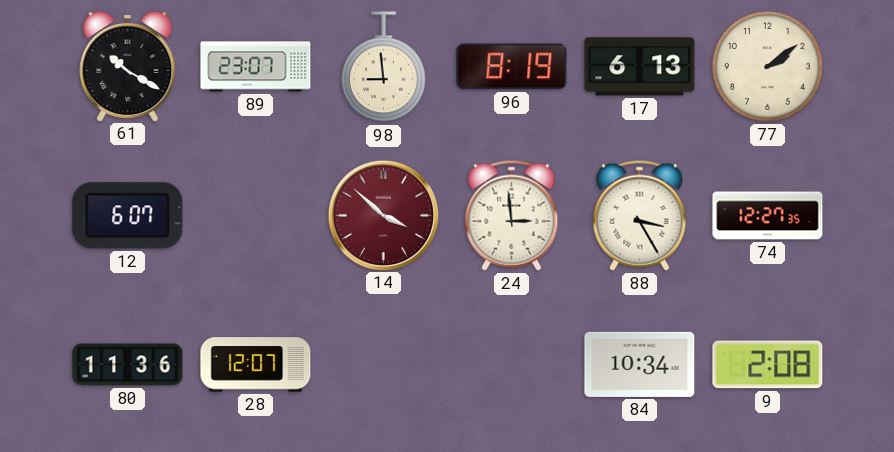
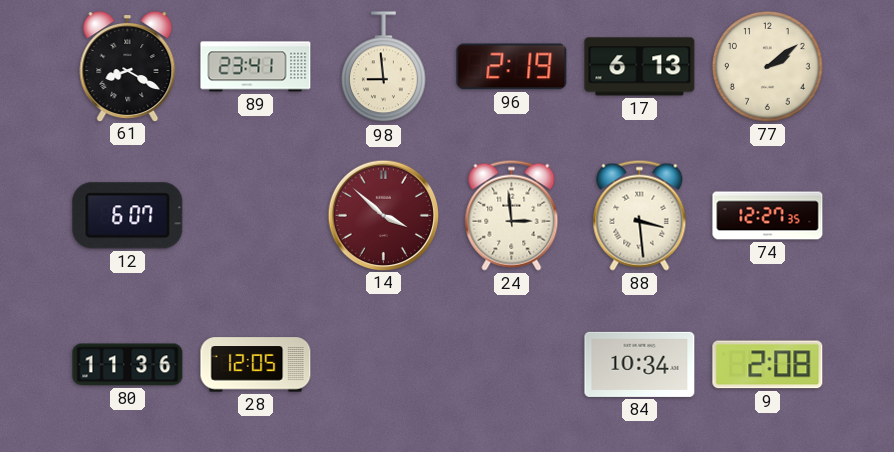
61: 10:20 -> 8:20 (128, 67)
89: 23:07 -> 23:41 (256, 67)
96: 8:19 -> 2:19 (512, 67)
88: 3:25 -> 3:29 (640, 215)
28: 12:07 -> 12:05 (256, 365)
